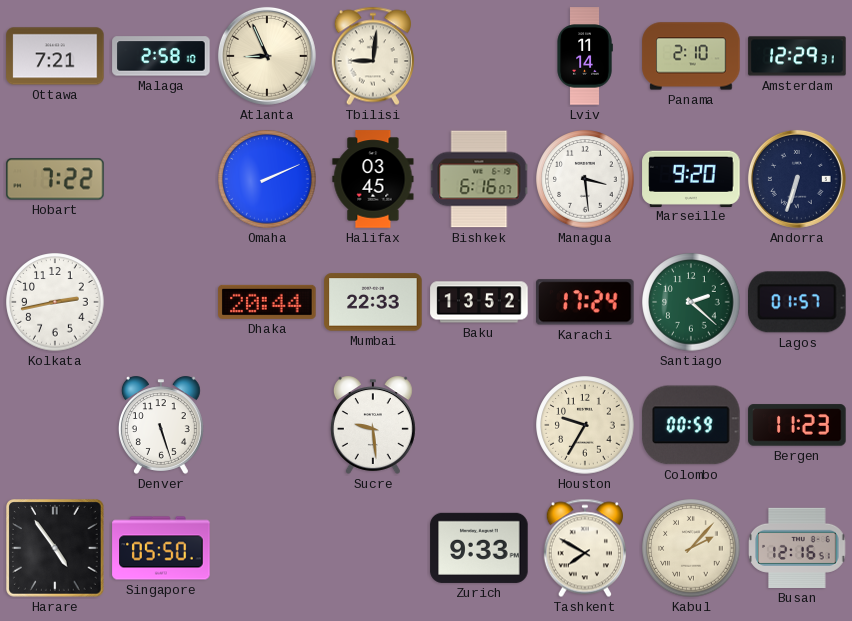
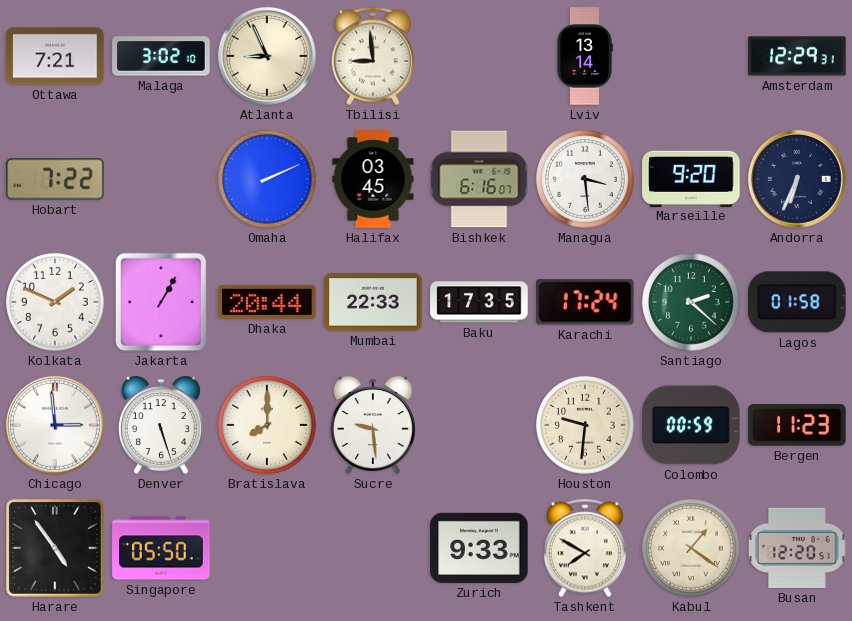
Malaga: 2:58 -> 3:02 (161, 56)
Tbilisi: 9:01 -> 8:59 (372, 56)
Lviv: 11:14 -> 13:14 (585, 56)
Panama: 2:10 -> none (691, 56)
Andorra: 6:33 -> 6:34 (797, 179)
Kolkata: 2:43 -> 1:49 (55, 302)
Jakarta: none -> 1:05 (161, 302)
Baku: 13:52 -> 17:35 (479, 302)
Lagos: 01:57 -> 01:58 (798, 302)
Chicago: none -> 2:59 (55, 425)
Bratislava: none -> 8:00 (267, 425)
Houston: 9:35 -> 9:31 (585, 425)
Kabul: 2:07 -> 1:21 (691, 548)
Busan: 12:16 -> 12:20 (797, 548)
